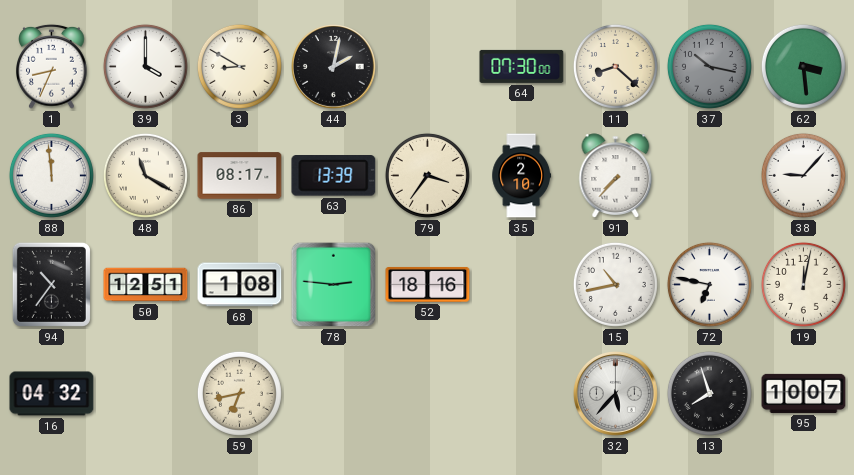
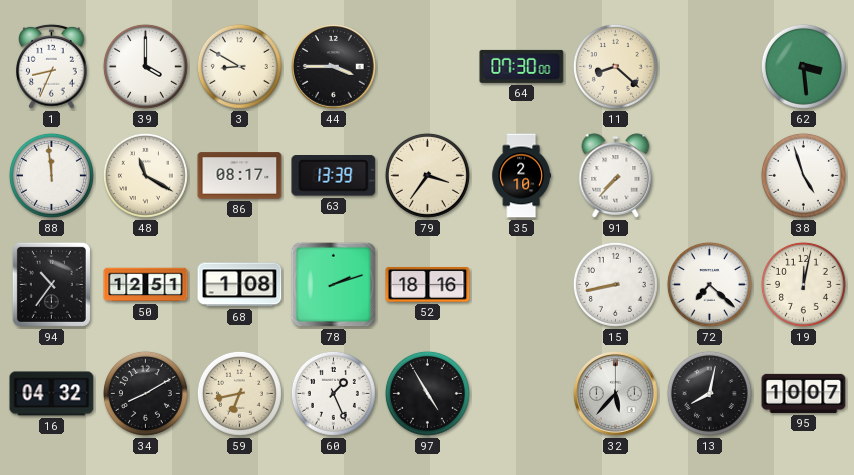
44: 2:02 -> 3:45 (334, 67)
37: 10:17 -> none (709, 66)
38: 9:07 -> 4:57 (803, 175)
78: 2:46 -> 2:12 (334, 285)
15: 10:43 -> 8:43 (615, 284)
72: 6:47 -> 7:22 (709, 284)
34: none -> 8:10 (145, 393)
60: none -> 1:26 (333, 393)
97: none -> 4:55 (427, 393)
13: 7:57 -> 8:02 (709, 393)
